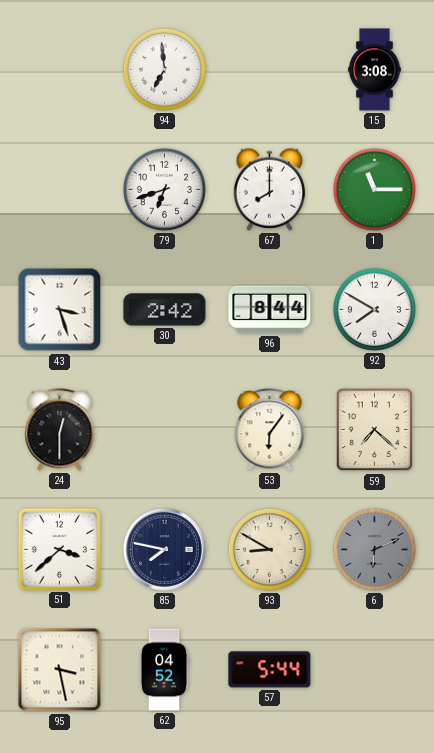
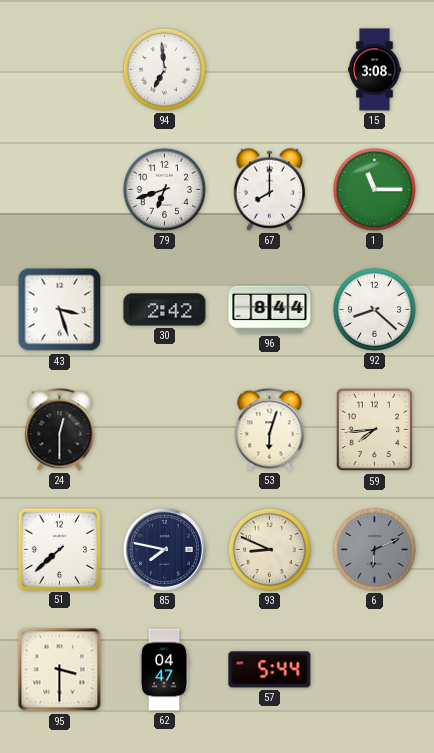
92: 7:50 -> 8:22 (374, 309)
53: 6:06 -> 6:03 (270, 430)
59: 7:22 -> 7:44 (375, 430)
51: 3:38 -> 7:38 (59, 549)
93: 8:50 -> 8:49 (269, 549)
95: 3:28 -> 3:30 (60, 670)
62: 04:52 -> 04:47 (164, 670)
